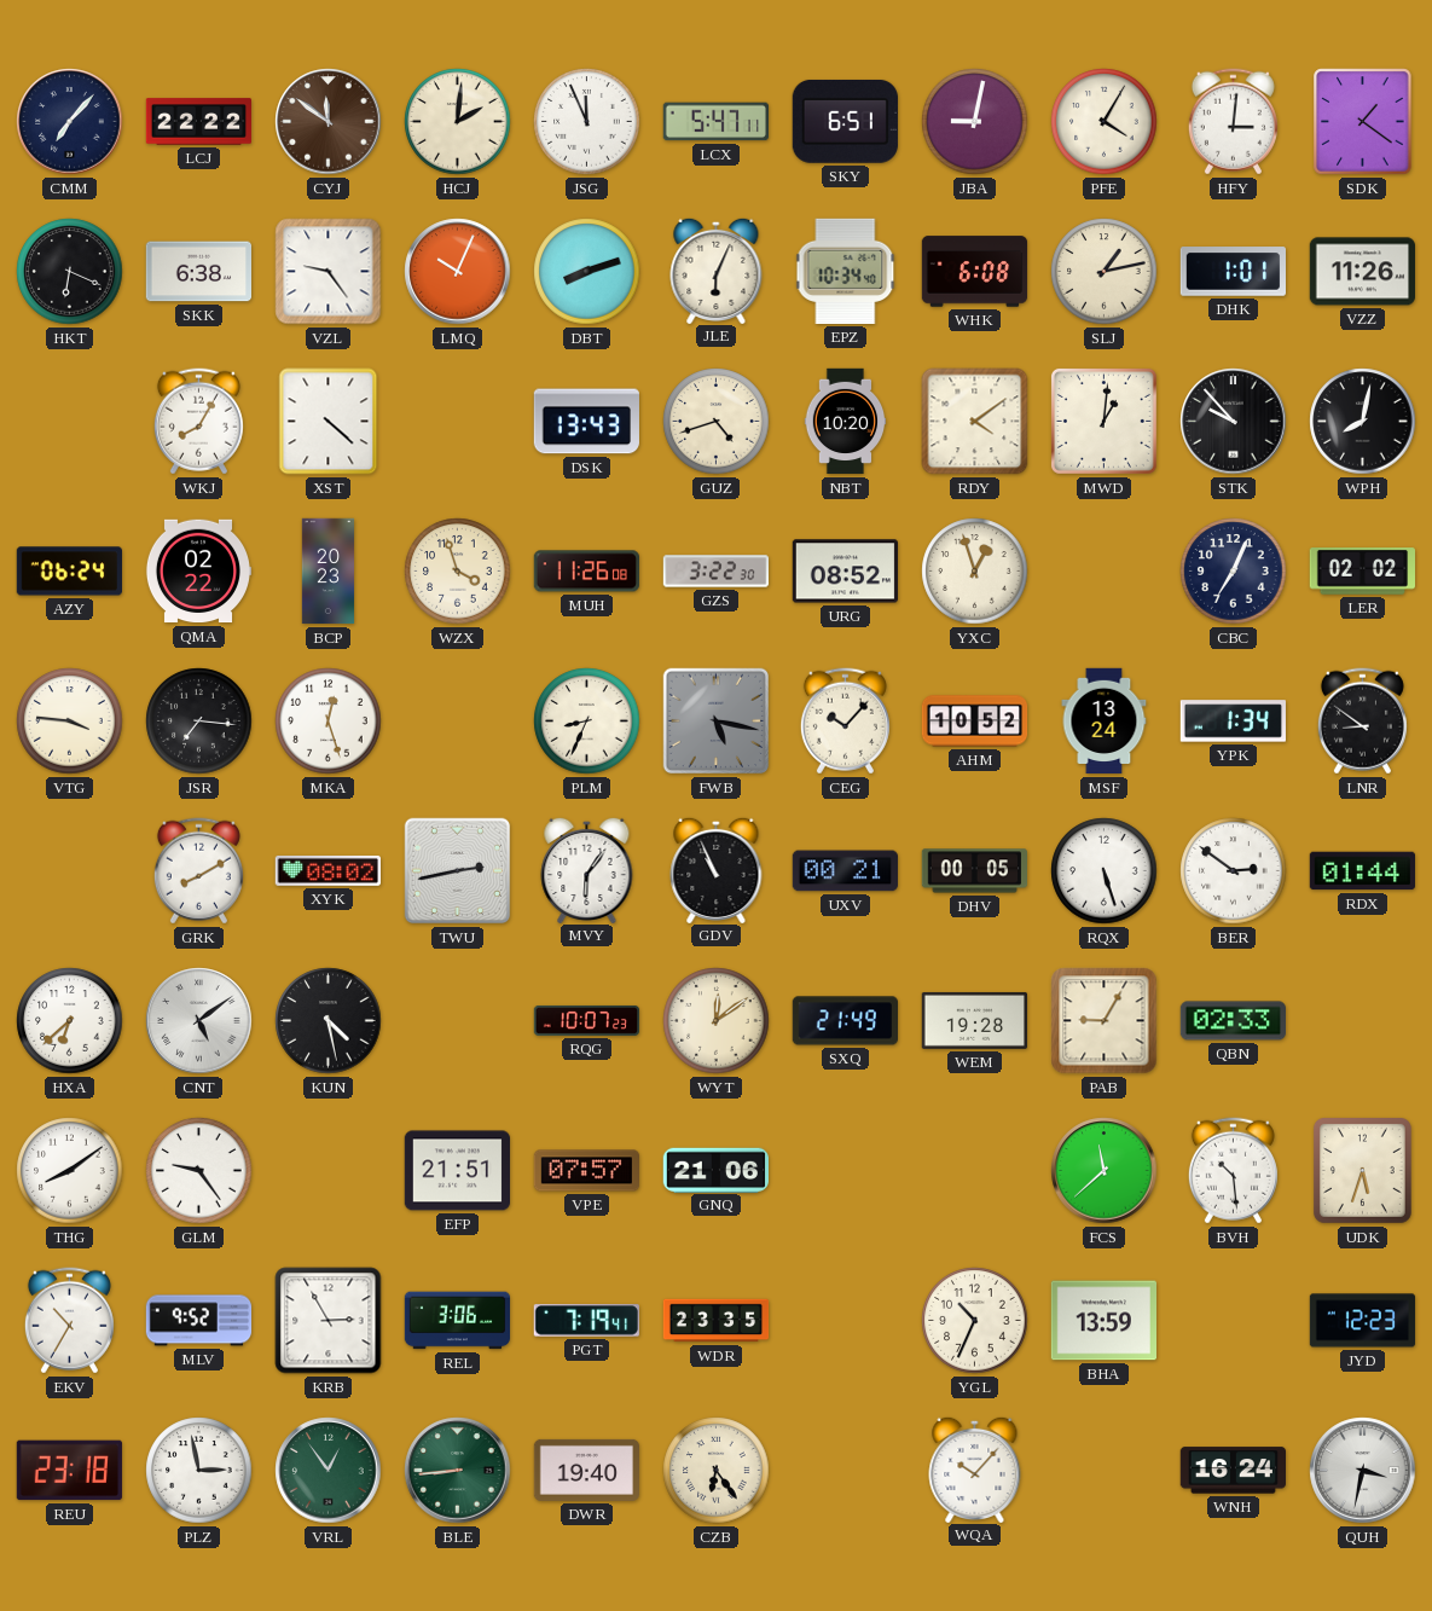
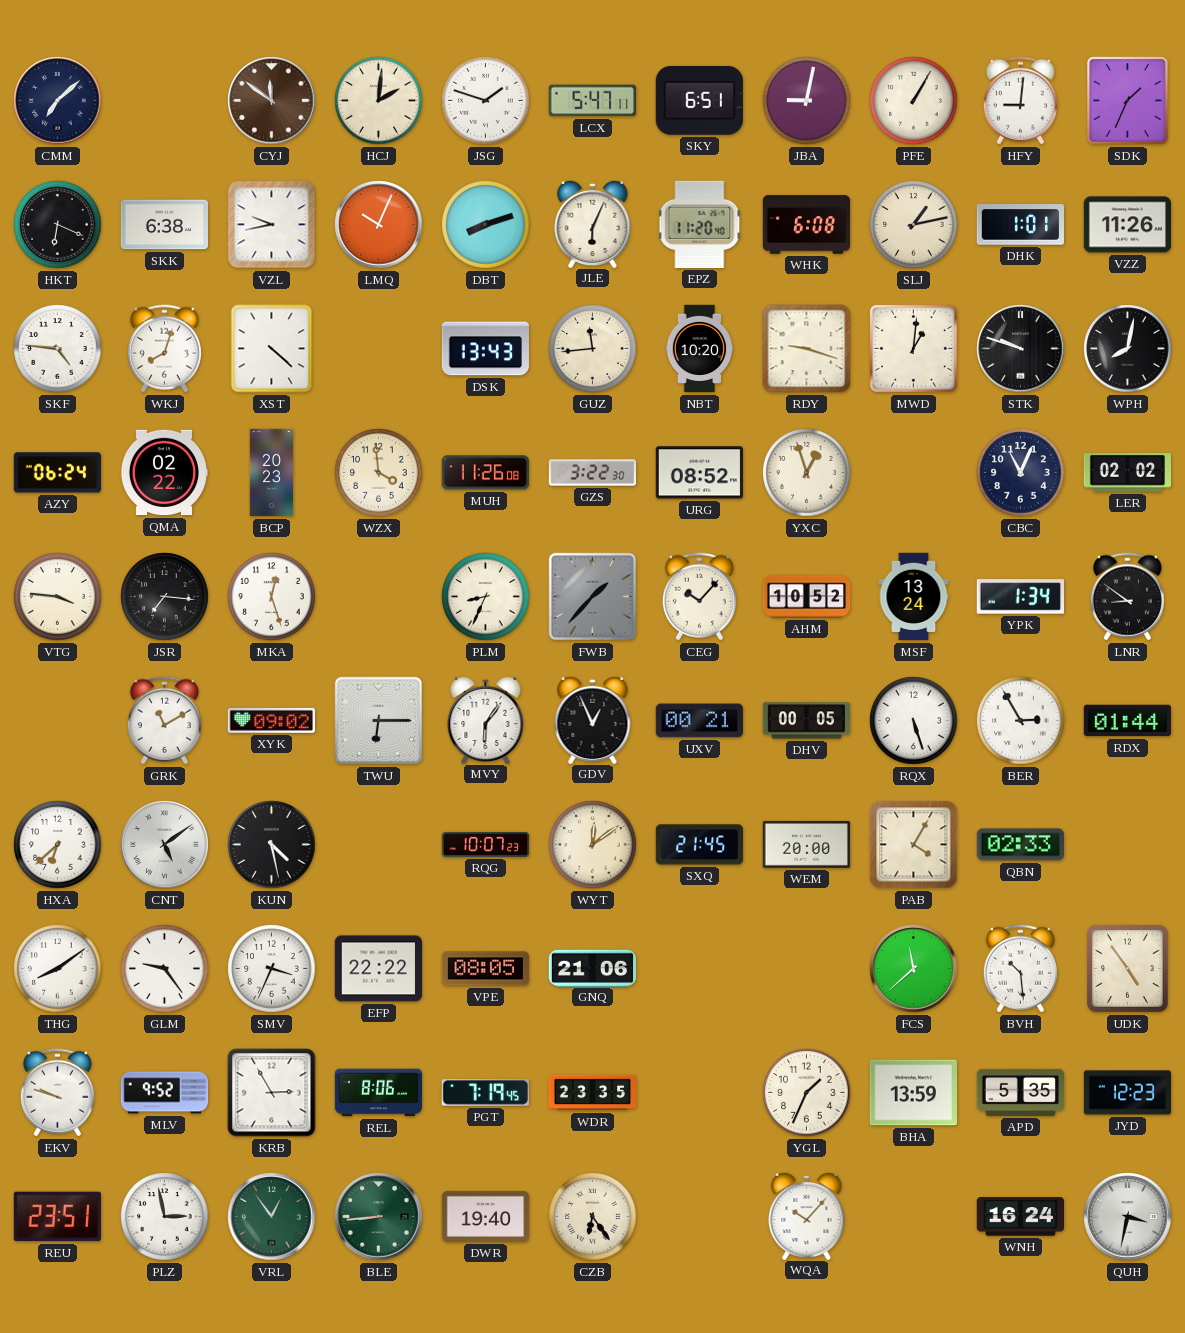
CMM: 7:07 -> 7:08 (58, 101)
LCJ: 22:22 -> none (198, 122)
JSG: 11:56 -> 1:48 (486, 101)
PFE: 4:05 -> 1:05 (914, 101)
HFY: 3:01 -> 9:01 (1020, 101)
SDK: 1:21 -> 1:34 (1128, 101)
VZL: 9:24 -> 9:43 (272, 225)
EPZ: 10:34 -> 11:20 (700, 224)
SKF: none -> 4:46 (58, 349)
WKJ: 8:05 -> 8:03 (164, 349)
GUZ: 4:42 -> 11:44 (593, 349)
RDY: 4:09 -> 9:18 (807, 349)
STK: 9:53 -> 9:48 (1021, 349)
WZX: 3:57 -> 3:59 (379, 473)
CBC: 7:04 -> 11:04 (1021, 473)
FWB: 5:17 -> 1:37 (593, 597)
GRK: 8:10 -> 11:10 (164, 721)
XYK: 08:02 -> 09:02 (271, 720)
TWU: 2:43 -> 6:15 (379, 721)
GDV: 10:56 -> 12:56 (593, 719)
BER: 2:51 -> 2:55 (1021, 721)
SXQ: 21:49 -> 21:45 (699, 845)
WEM: 19:28 -> 20:00 (806, 844)
PAB: 9:05 -> 4:05 (914, 845)
SMV: none -> 3:34 (272, 969)
EFP: 21:51 -> 22:22 (378, 969)
VPE: 07:57 -> 08:05 (485, 969)
UDK: 5:33 -> 4:54 (1127, 968)
EKV: 10:35 -> 9:48 (57, 1093)
REL: 3:06 -> 8:06 (378, 1093)
PGT: 7:19:41 -> 7:19:45 (485, 1093)
YGL: 10:34 -> 1:34 (807, 1093)
APD: none -> 5:35 (1021, 1092)
REU: 23:18 -> 23:51 (57, 1217)
